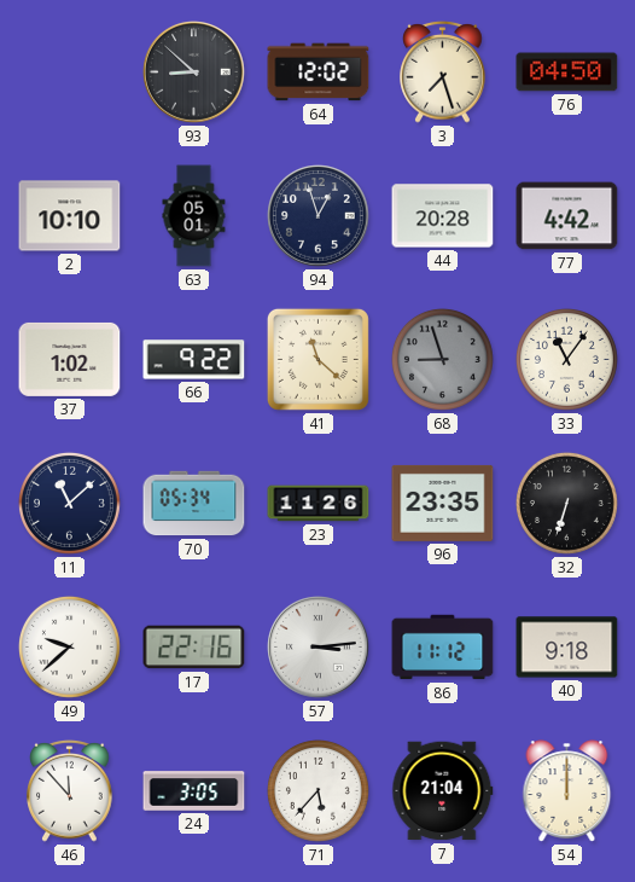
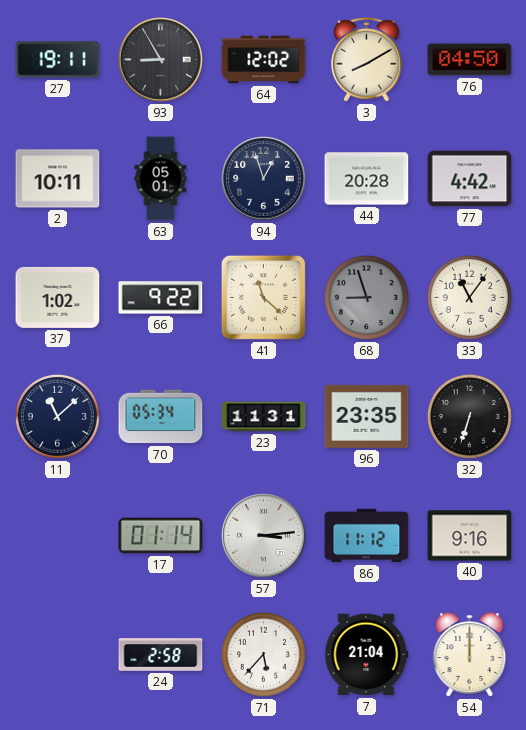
27: none -> 19:11 (58, 60)
93: 8:52 -> 8:55 (161, 60)
3: 7:27 -> 8:10 (367, 59)
2: 10:10 -> 10:11 (58, 179)
23: 11:26 -> 11:31 (264, 417)
49: 9:38 -> none (69, 646)
17: 22:16 -> 01:14 (161, 536)
40: 9:18 -> 9:16 (470, 536)
46: 11:53 -> none (70, 790)
24: 3:05 -> 2:58 (161, 655)
